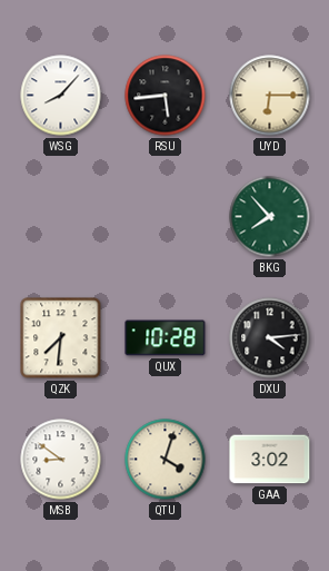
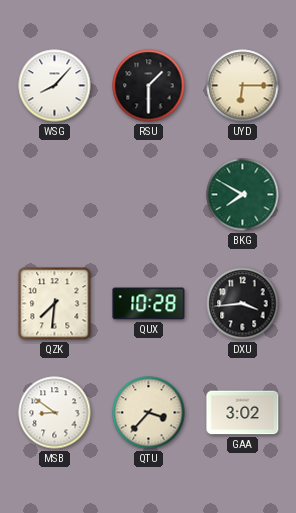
RSU: 5:44 -> 1:30 (149, 86)
BKG: 7:53 -> 7:50 (243, 195)
DXU: 4:14 -> 3:44 (243, 304)
QTU: 4:03 -> 3:37 (149, 413)
